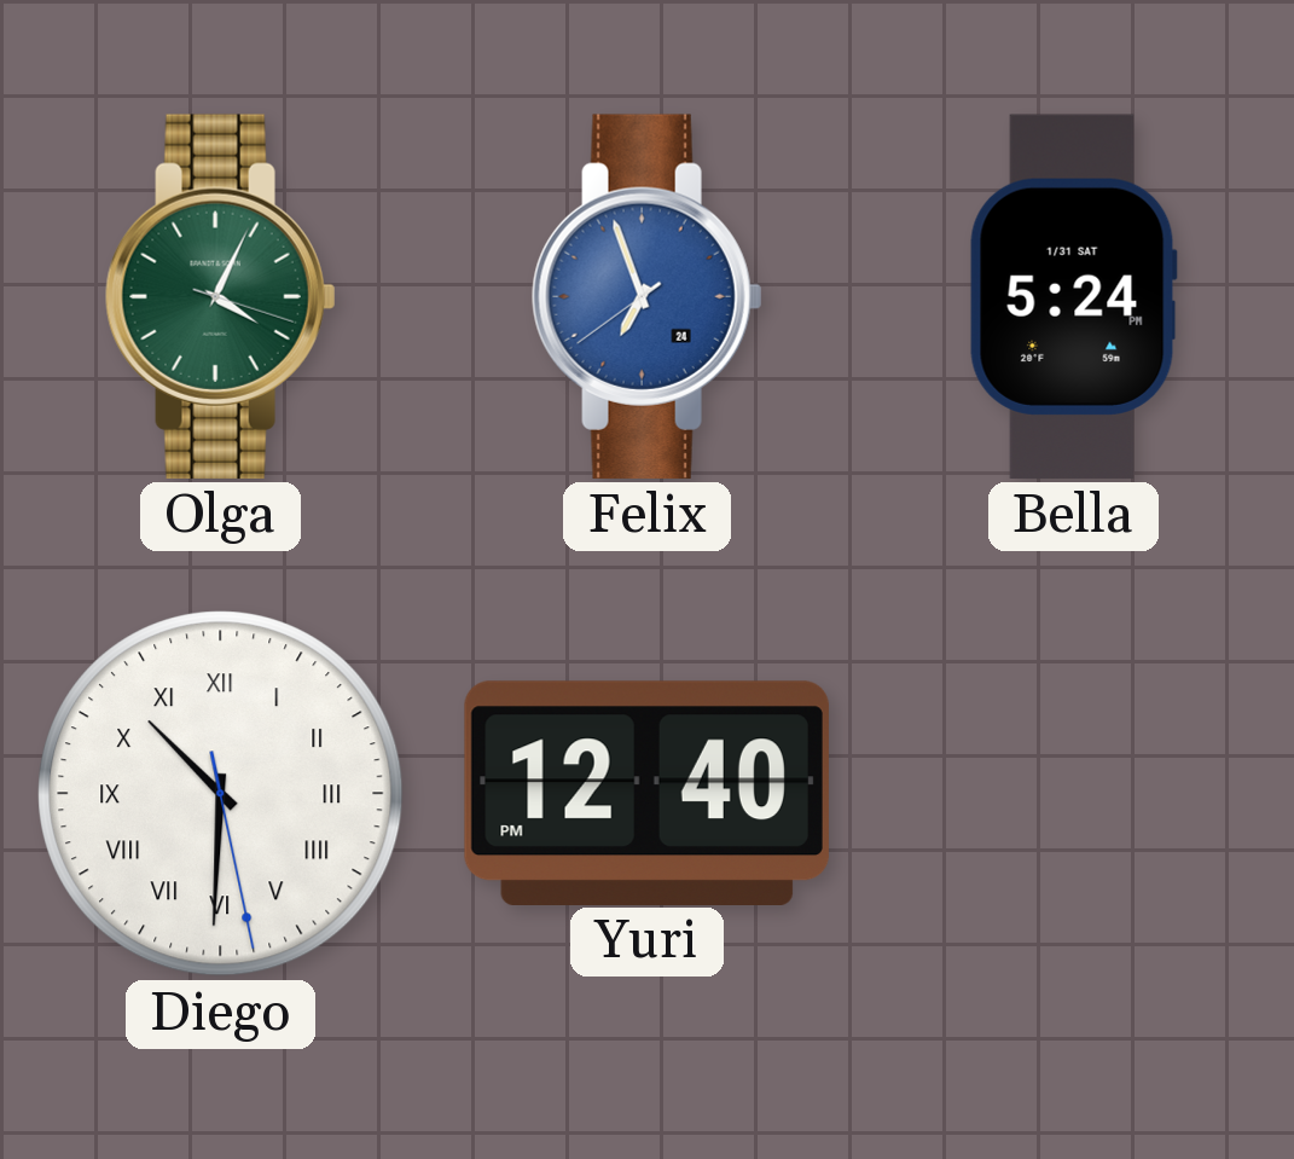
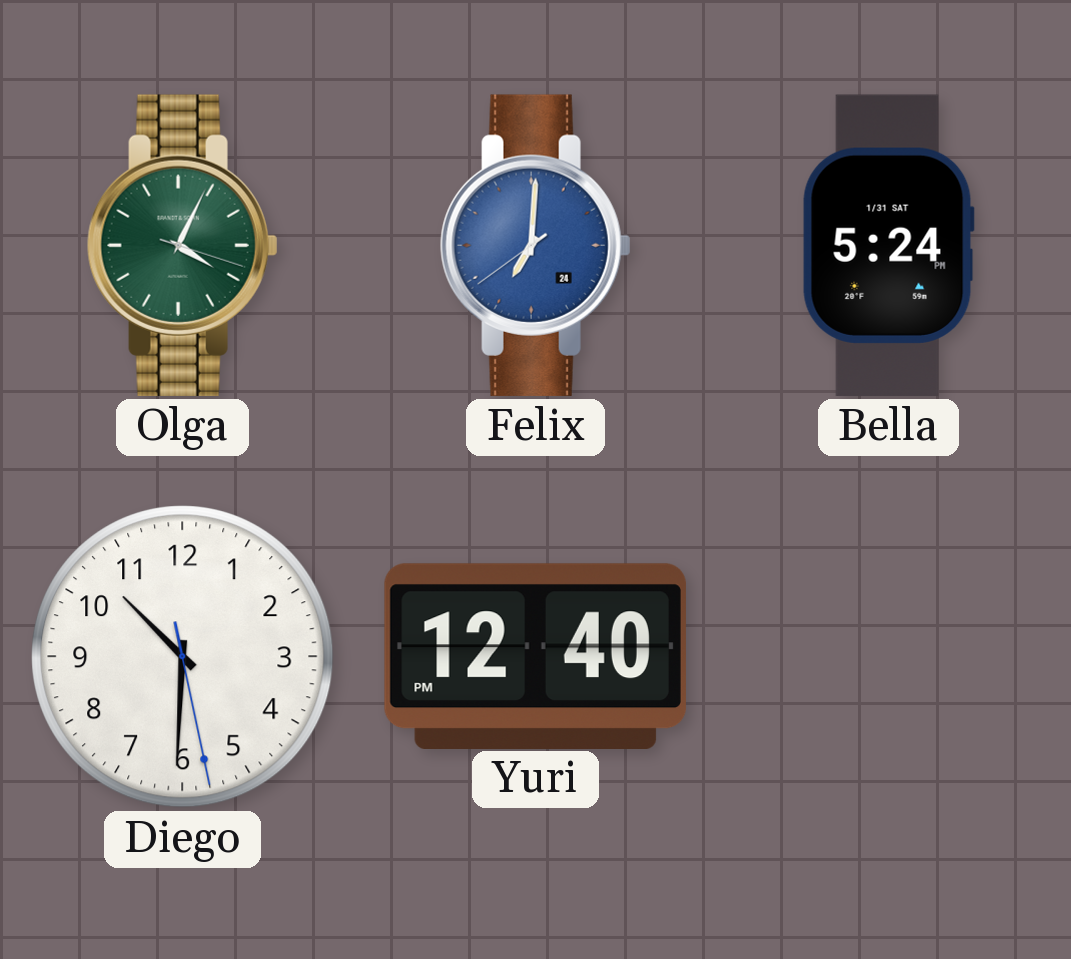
Felix: 6:56 -> 7:00 (535, 245)
Diego numerals: Roman -> Arabic (183, 657)
